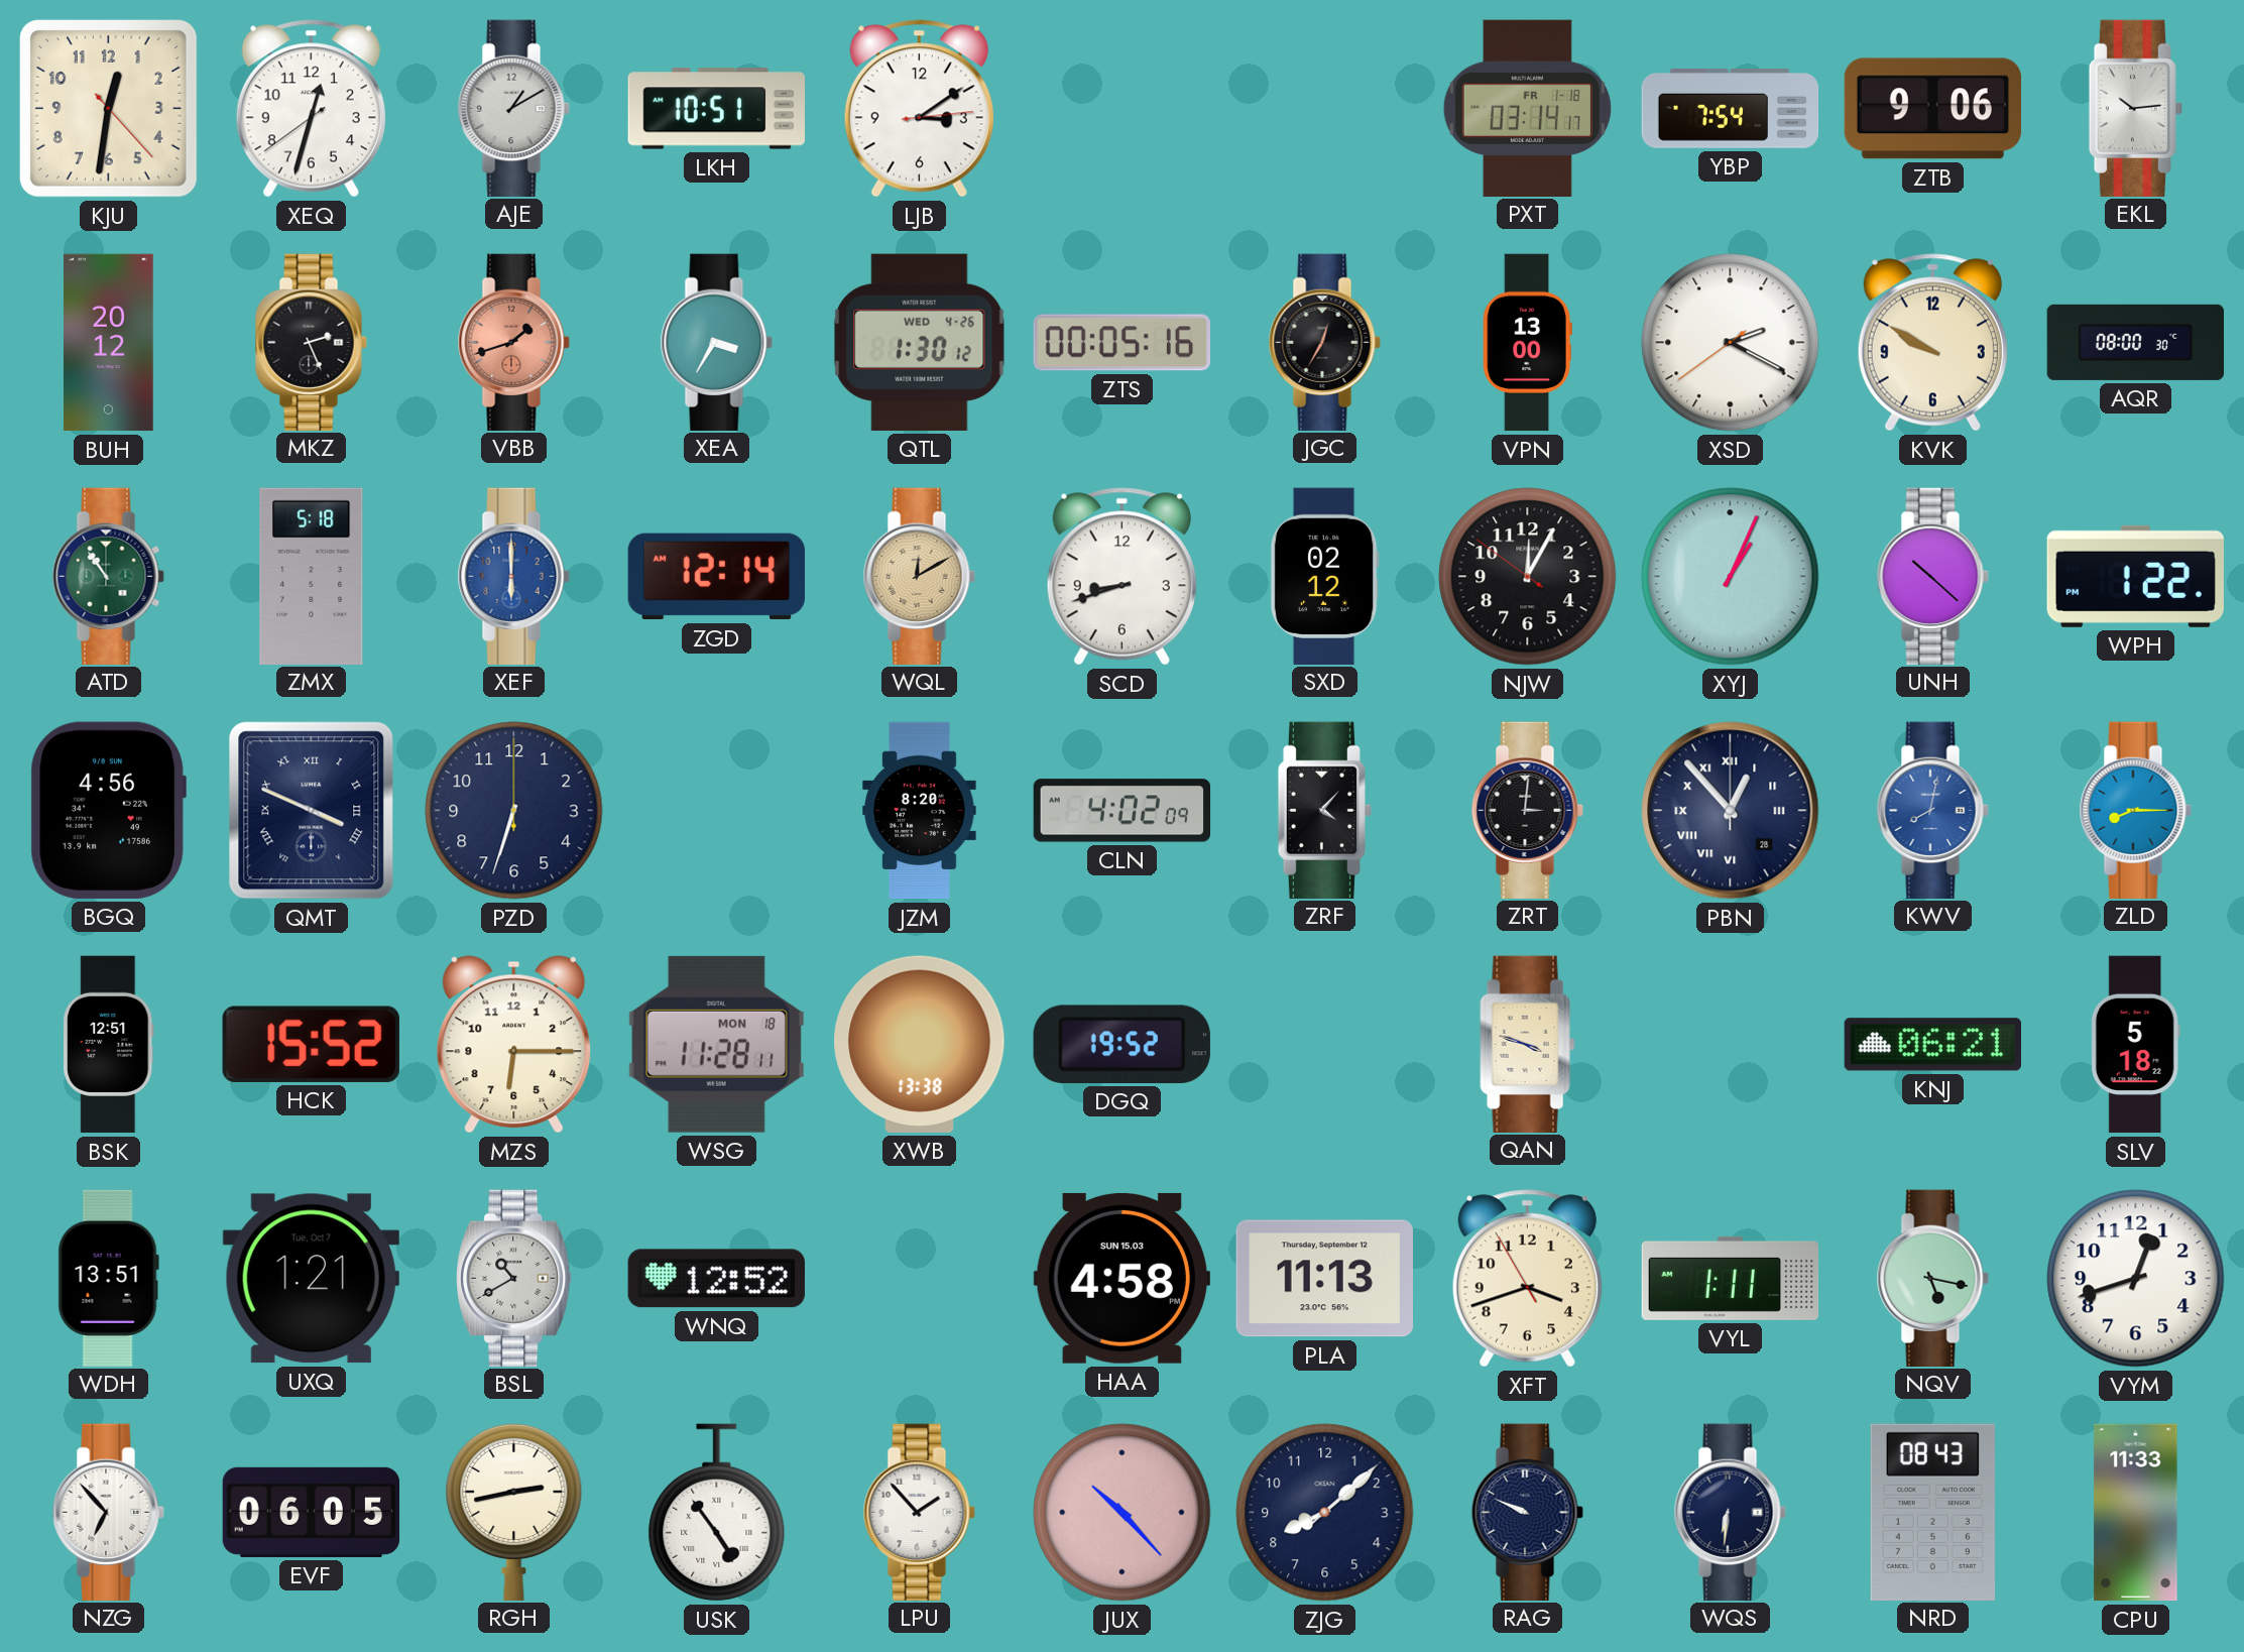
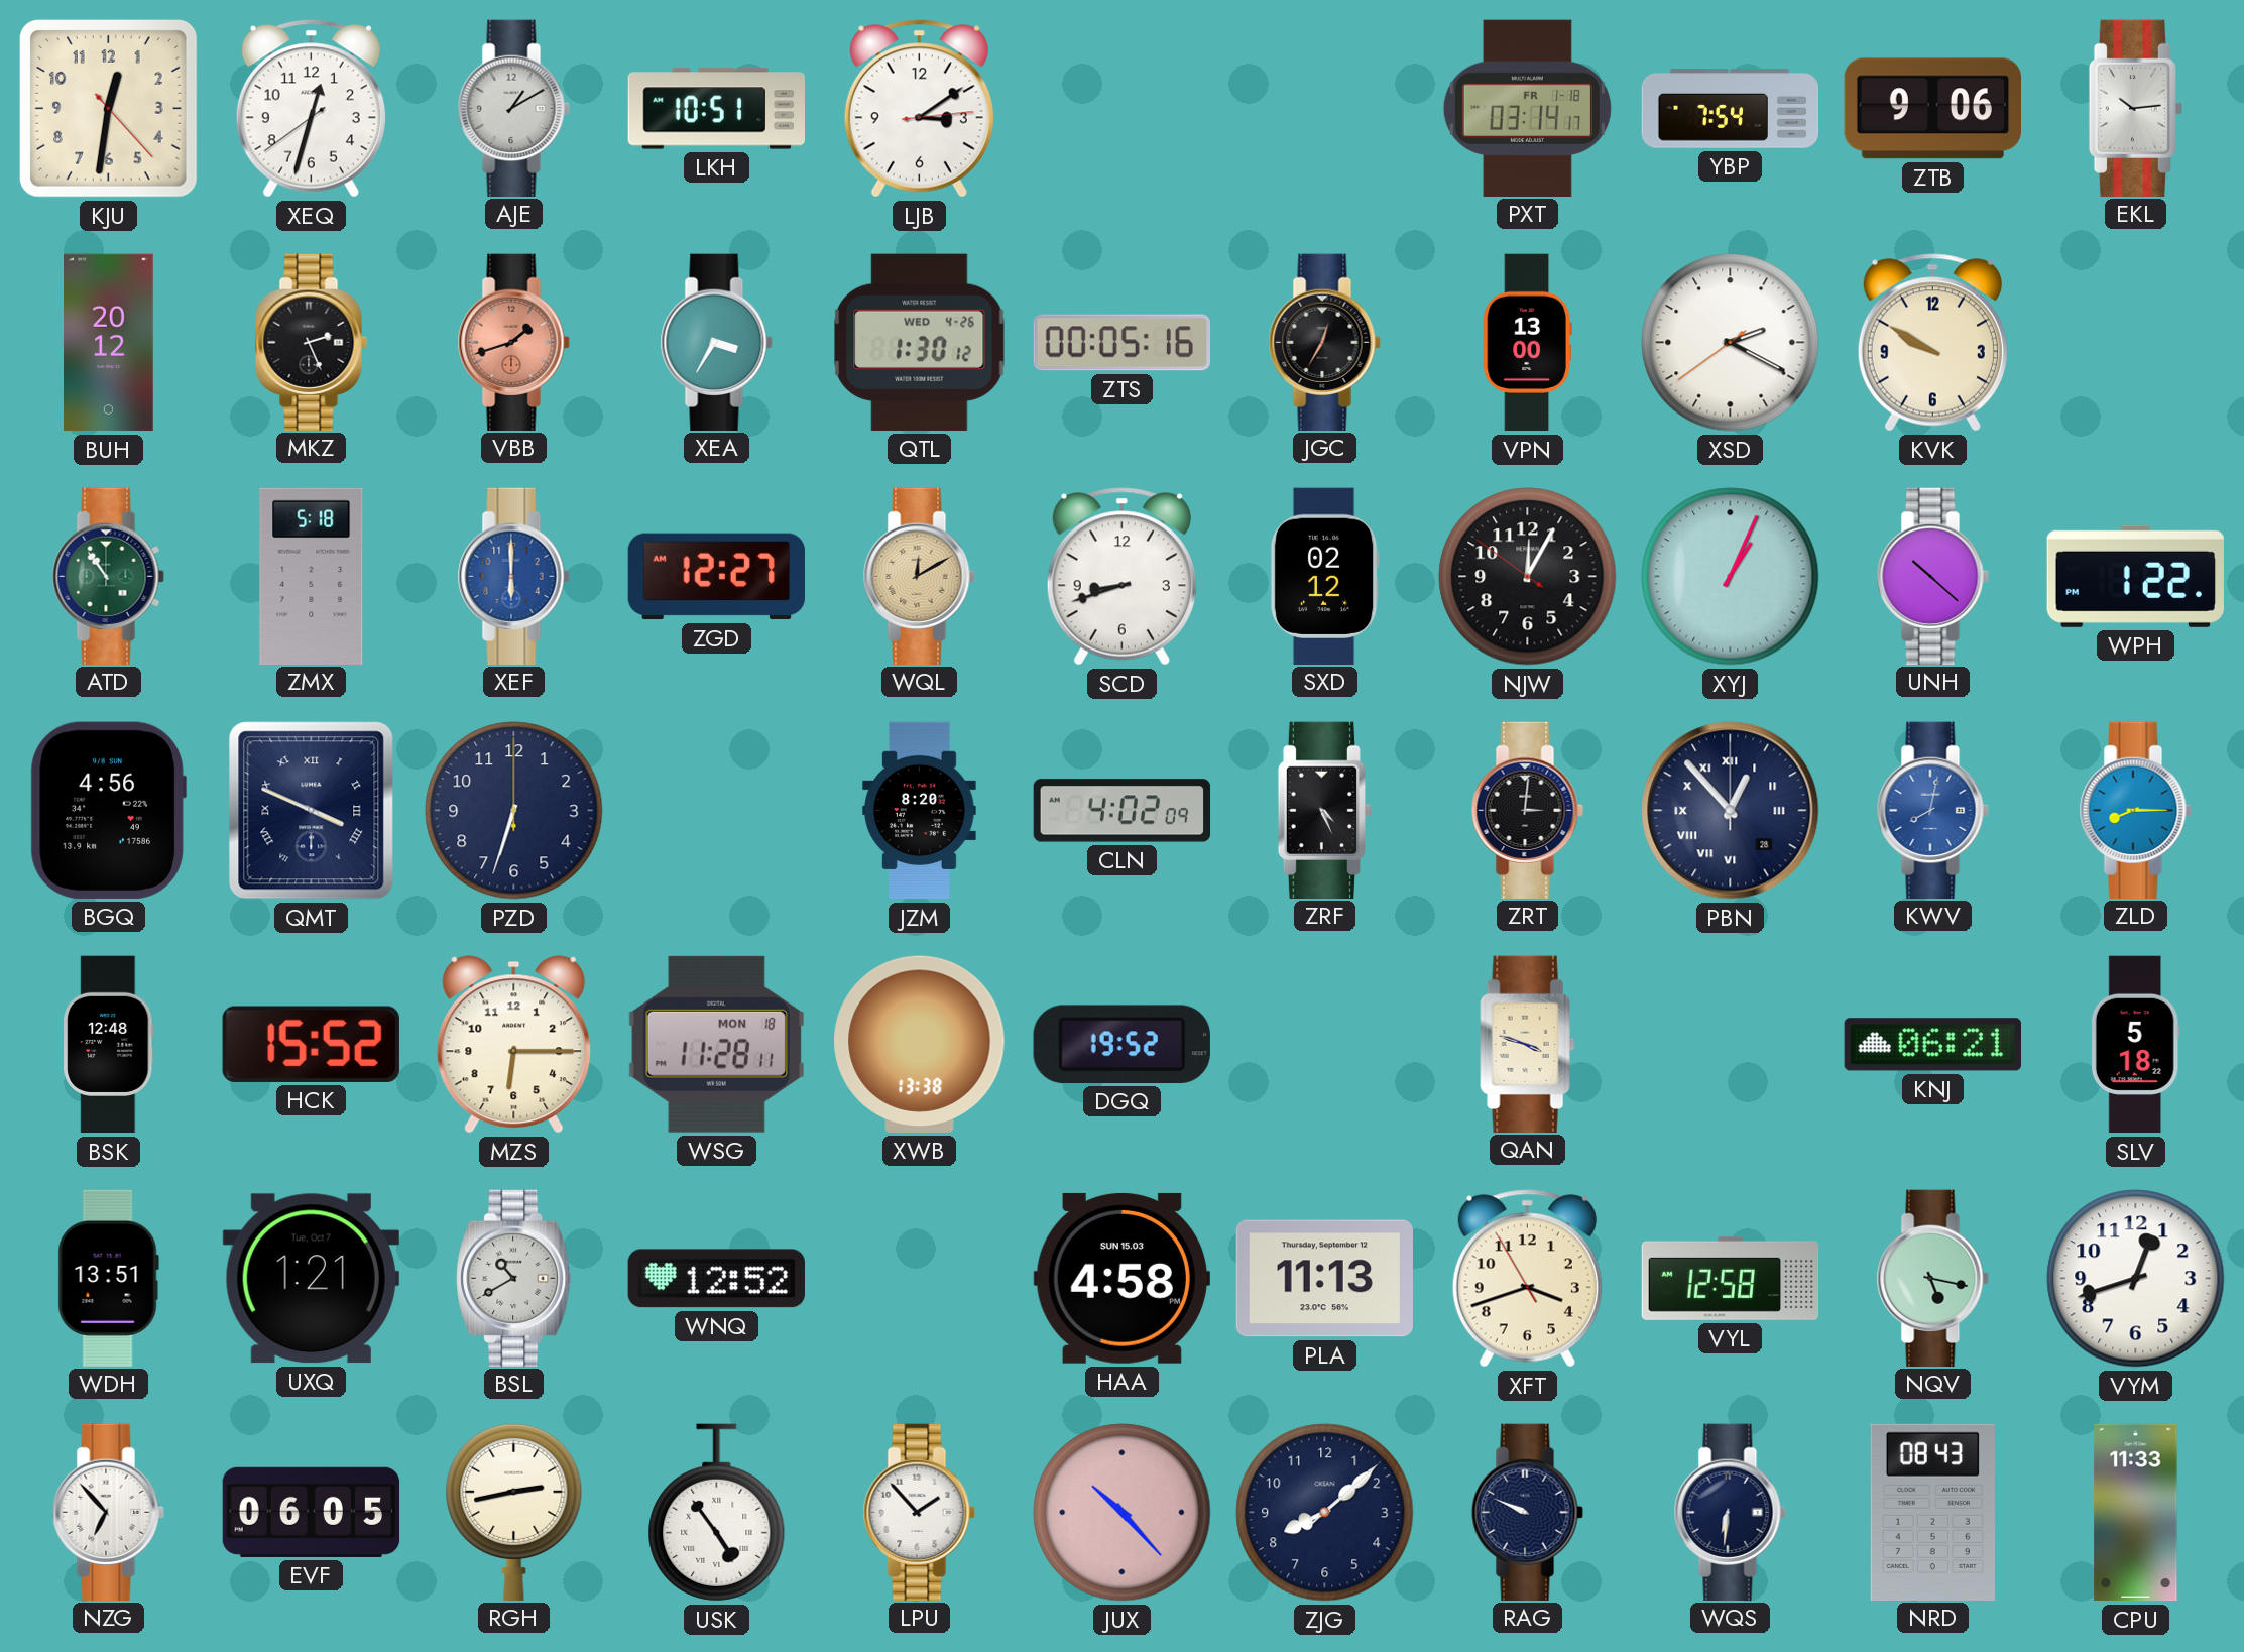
AQR: 08:00 -> none (2136, 342)
ZGD: 12:14 -> 12:27 (716, 577)
ZRF: 4:07 -> 4:26 (1325, 810)
BSK: 12:51 -> 12:48 (109, 1045)
VYL: 1:11 -> 12:58 (1731, 1278)
